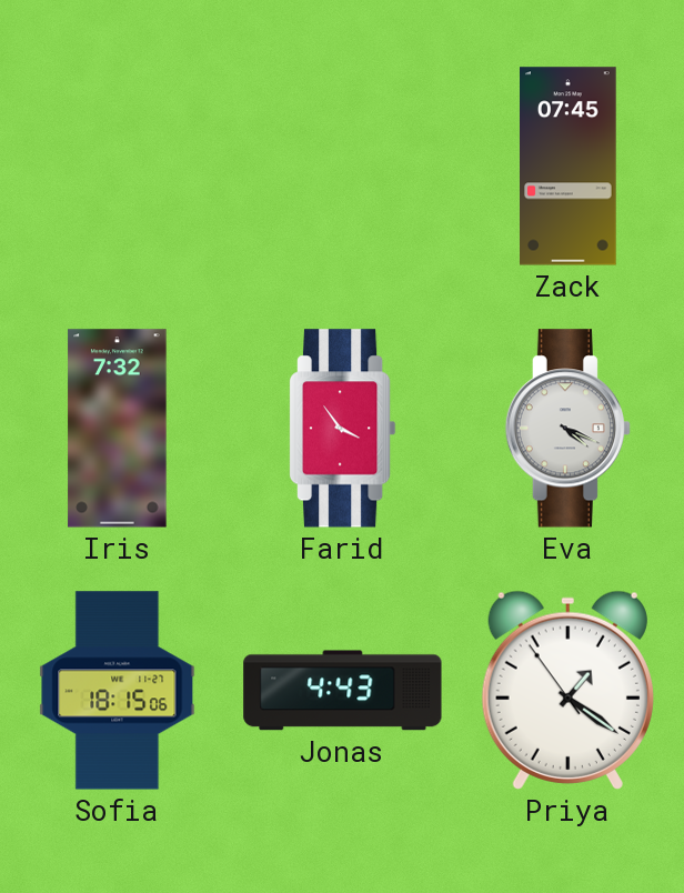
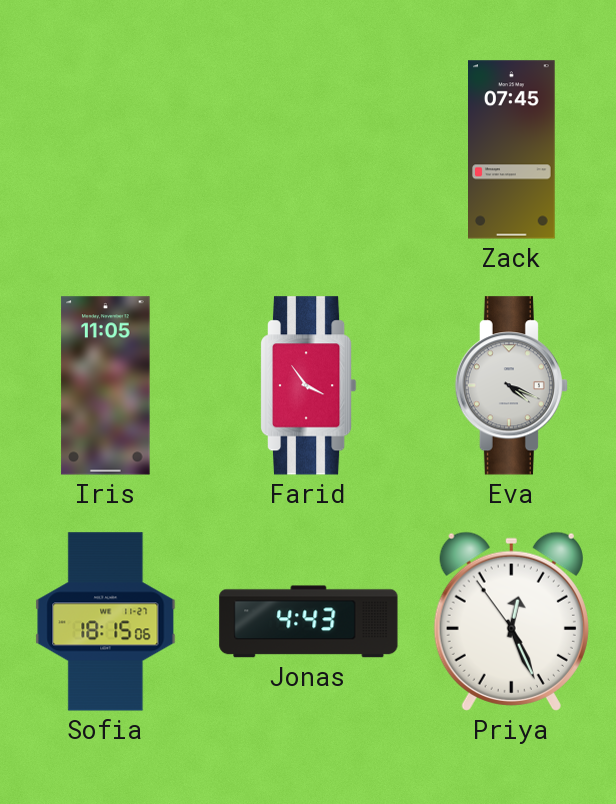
Iris: 7:32 -> 11:05 (106, 386)
Priya: 1:20 -> 12:25 (511, 621)
